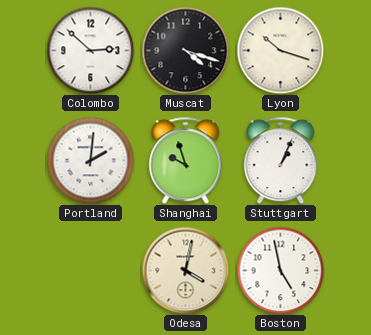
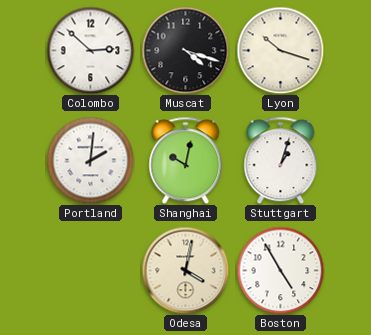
Shanghai: 9:57 -> 10:02 (186, 160)
Stuttgart: 1:04 -> 1:03 (281, 160)
Boston: 4:58 -> 4:55 (280, 270)
